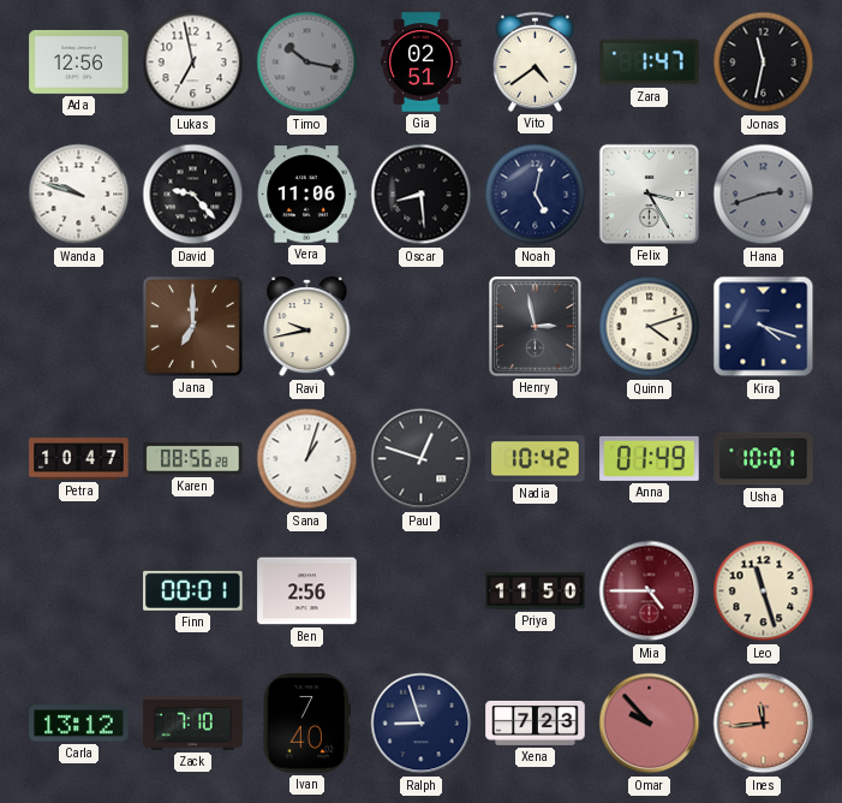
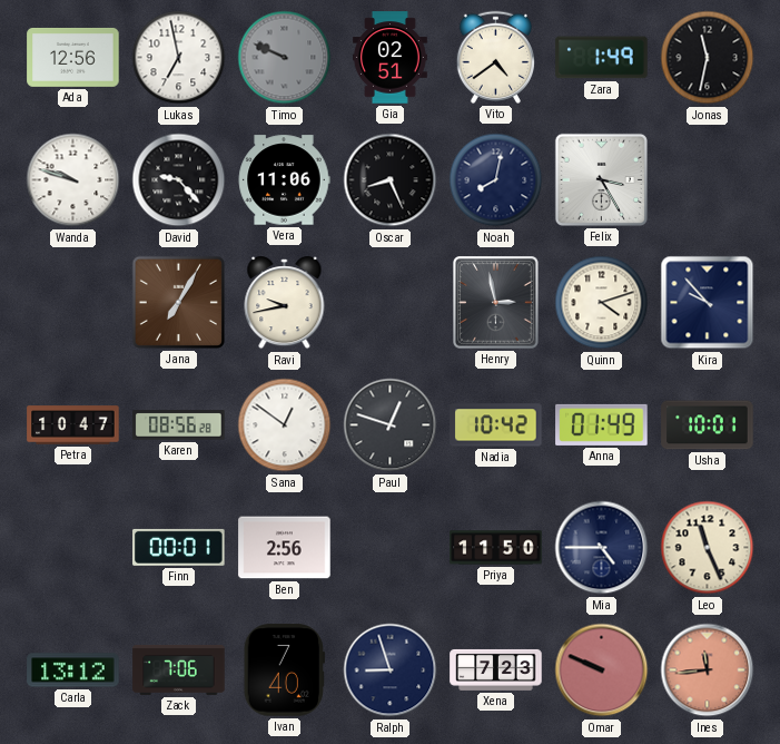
Timo: 10:17 -> 9:49 (285, 58)
Zara: 1:47 -> 1:49 (602, 58)
Oscar: 8:29 -> 8:26 (391, 180)
Noah: 5:02 -> 8:02 (496, 180)
Hana: 2:42 -> none (764, 195)
Jana: 7:00 -> 7:05 (178, 302)
Kira: 4:18 -> 9:53 (708, 303)
Sana: 1:03 -> 12:51 (285, 425)
Mia dial: burgundy -> navy (602, 548)
Leo: 11:27 -> 11:26 (708, 548)
Zack: 7:10 -> 7:06 (179, 669)
Omar: 9:53 -> 9:49 (602, 670)
